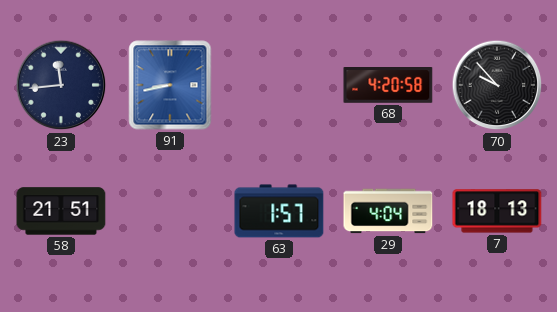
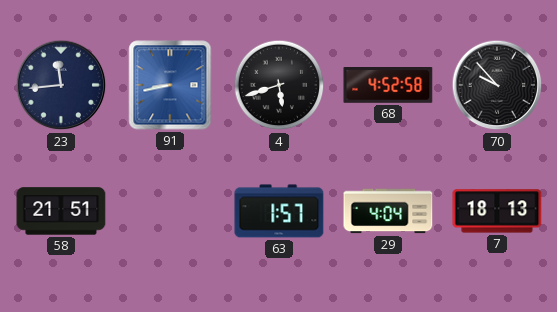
4: none -> 5:42 (279, 85)
68: 4:20 -> 4:52 (388, 86)
